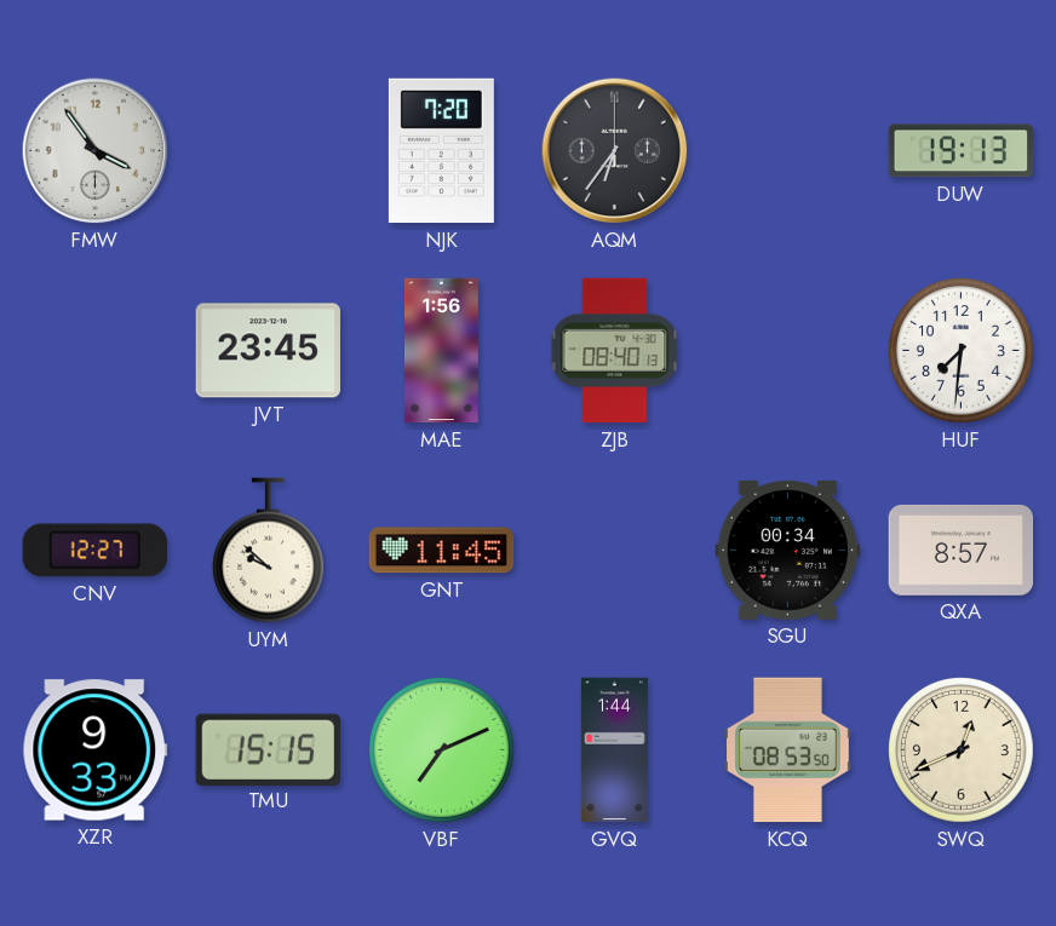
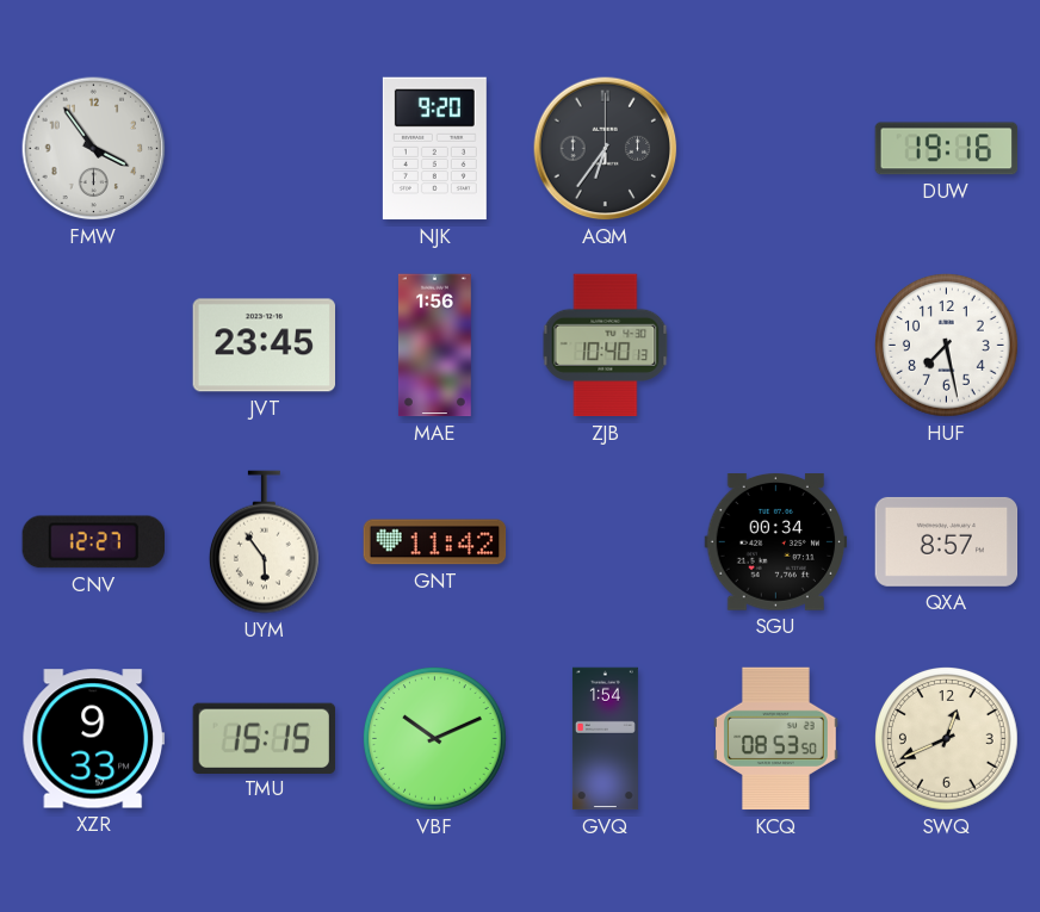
NJK: 7:20 -> 9:20 (434, 149)
DUW: 19:13 -> 19:16 (947, 149)
ZJB: 08:40 -> 10:40 (606, 346)
HUF: 7:31 -> 7:28 (947, 346)
UYM: 9:52 -> 5:54 (264, 542)
GNT: 11:45 -> 11:42 (435, 542)
VBF: 7:11 -> 10:11 (435, 739)
GVQ: 1:44 -> 1:54 (605, 739)
